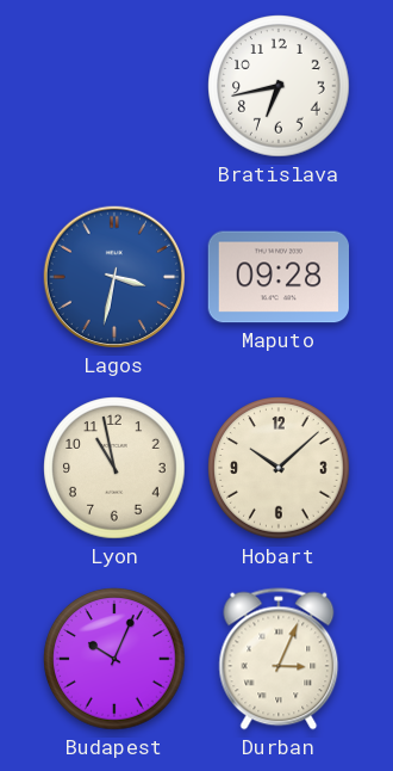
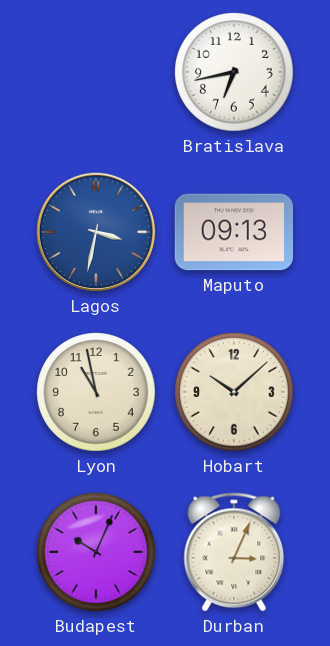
Maputo: 09:28 -> 09:13 (234, 232)
